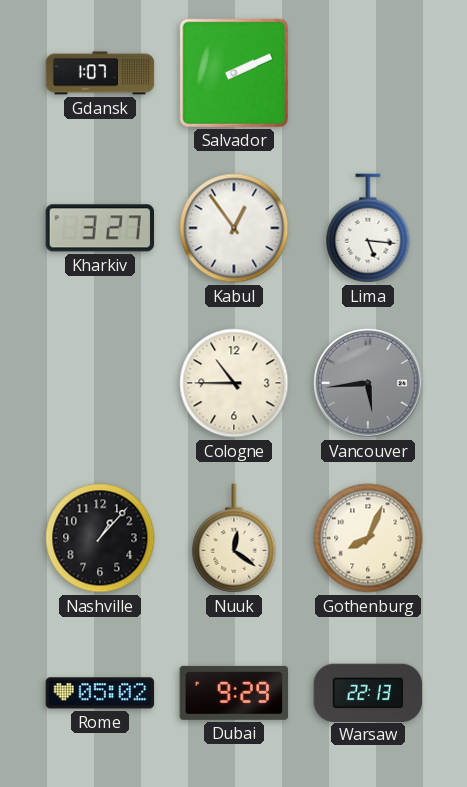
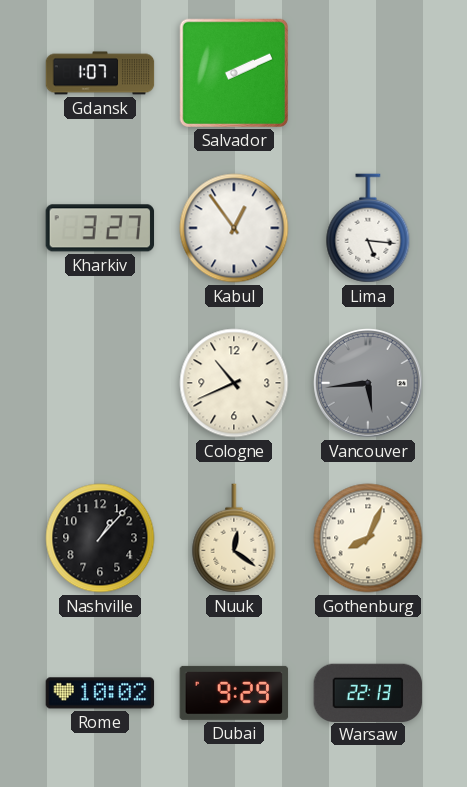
Cologne: 10:45 -> 10:41 (234, 383)
Rome: 05:02 -> 10:02 (100, 693)
